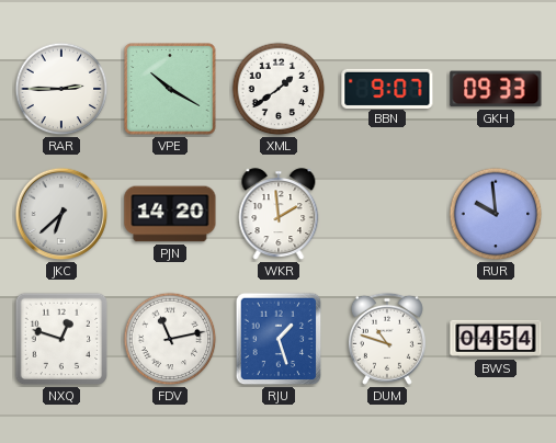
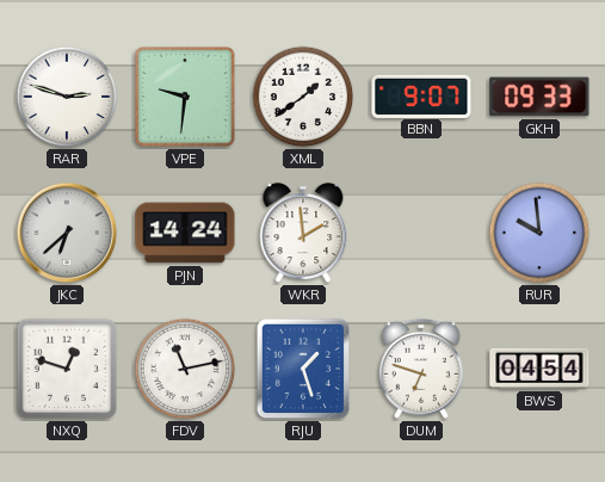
RAR: 2:45 -> 2:48 (67, 97)
VPE: 10:20 -> 9:31 (185, 97)
PJN: 14:20 -> 14:24 (185, 233)
DUM: 10:48 -> 6:48 (421, 369)
